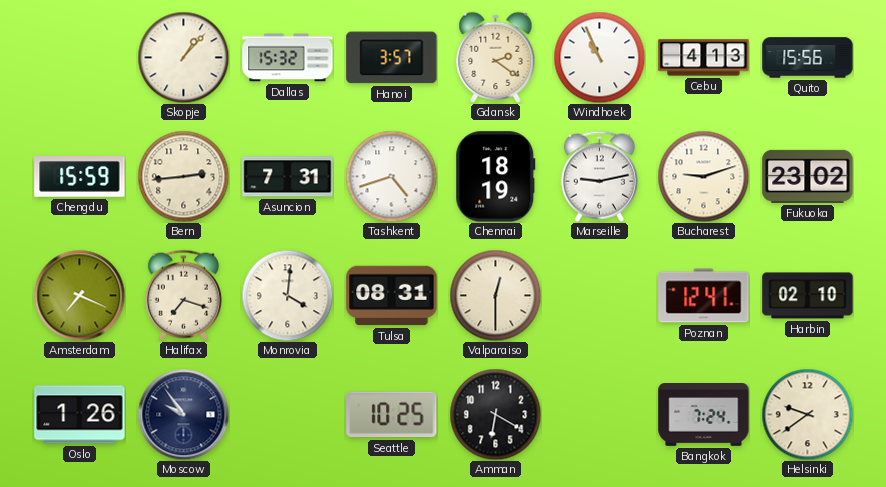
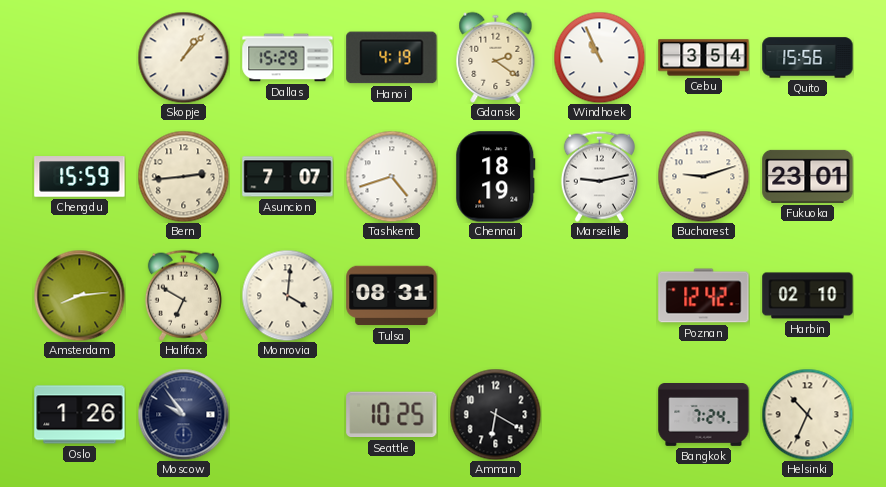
Dallas: 15:32 -> 15:29 (288, 58)
Hanoi: 3:57 -> 4:19 (392, 58)
Cebu: 4:13 -> 3:54 (704, 58)
Asuncion: 7:31 -> 7:07 (288, 177)
Fukuoka: 23:02 -> 23:01 (808, 176)
Amsterdam: 7:19 -> 8:14 (79, 295)
Halifax: 7:18 -> 6:50 (183, 295)
Valparaiso: 12:30 -> none (495, 295)
Poznan: 12:41 -> 12:42 (704, 296)
Helsinki: 9:39 -> 10:34 (807, 414)
